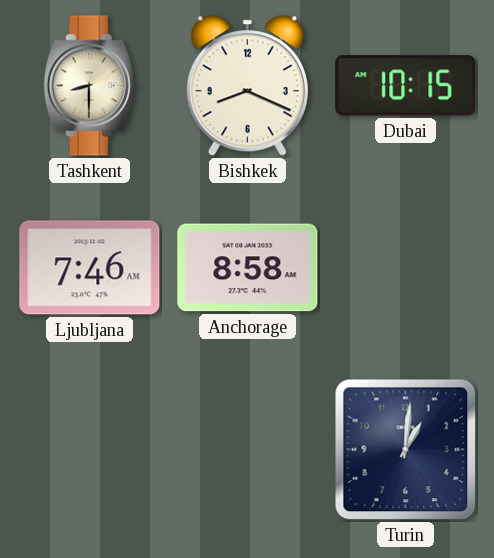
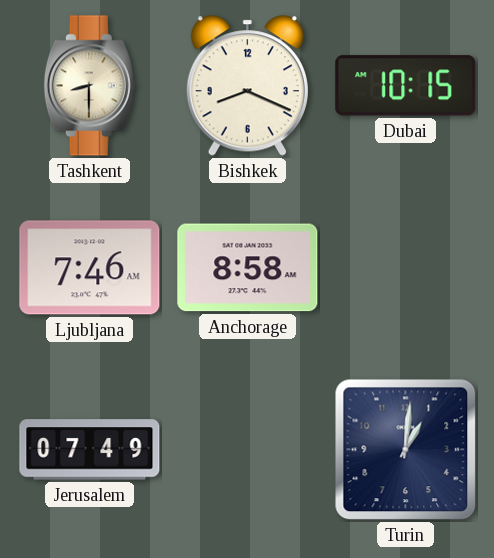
Jerusalem: none -> 07:49 (90, 450)
